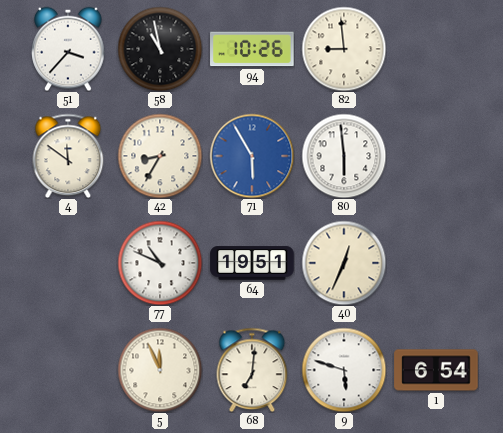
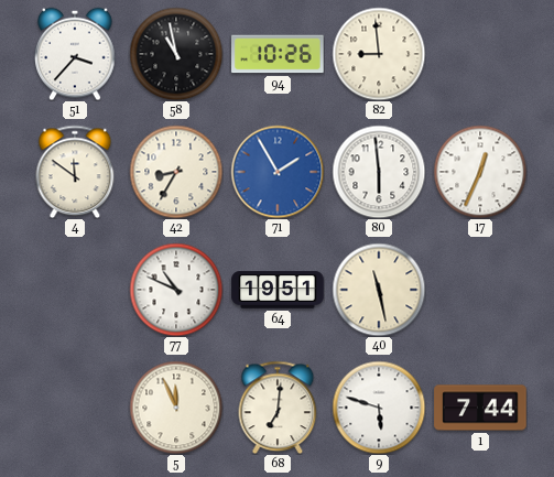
71: 5:55 -> 1:55 (278, 172)
17: none -> 12:34 (480, 172)
40: 12:34 -> 11:28 (379, 290)
1: 6:54 -> 7:44 (480, 408)
